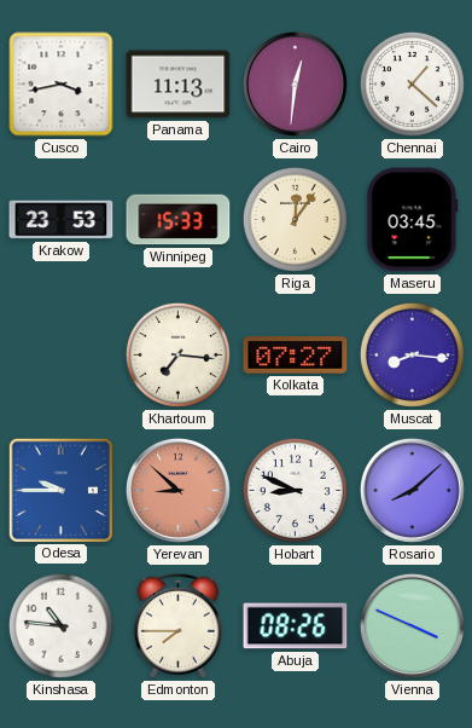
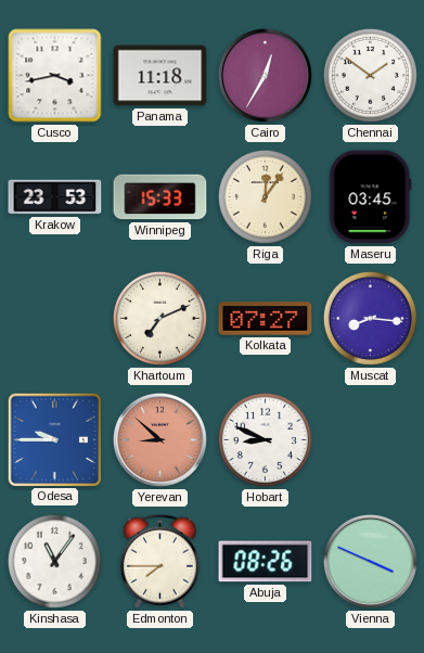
Panama: 11:13 -> 11:18 (160, 76)
Cairo: 12:31 -> 12:35 (265, 75)
Chennai: 1:22 -> 1:51 (370, 75)
Khartoum: 7:16 -> 7:11 (159, 318)
Rosario: 8:08 -> none (412, 490)
Kinshasa: 10:46 -> 11:06 (54, 561)
